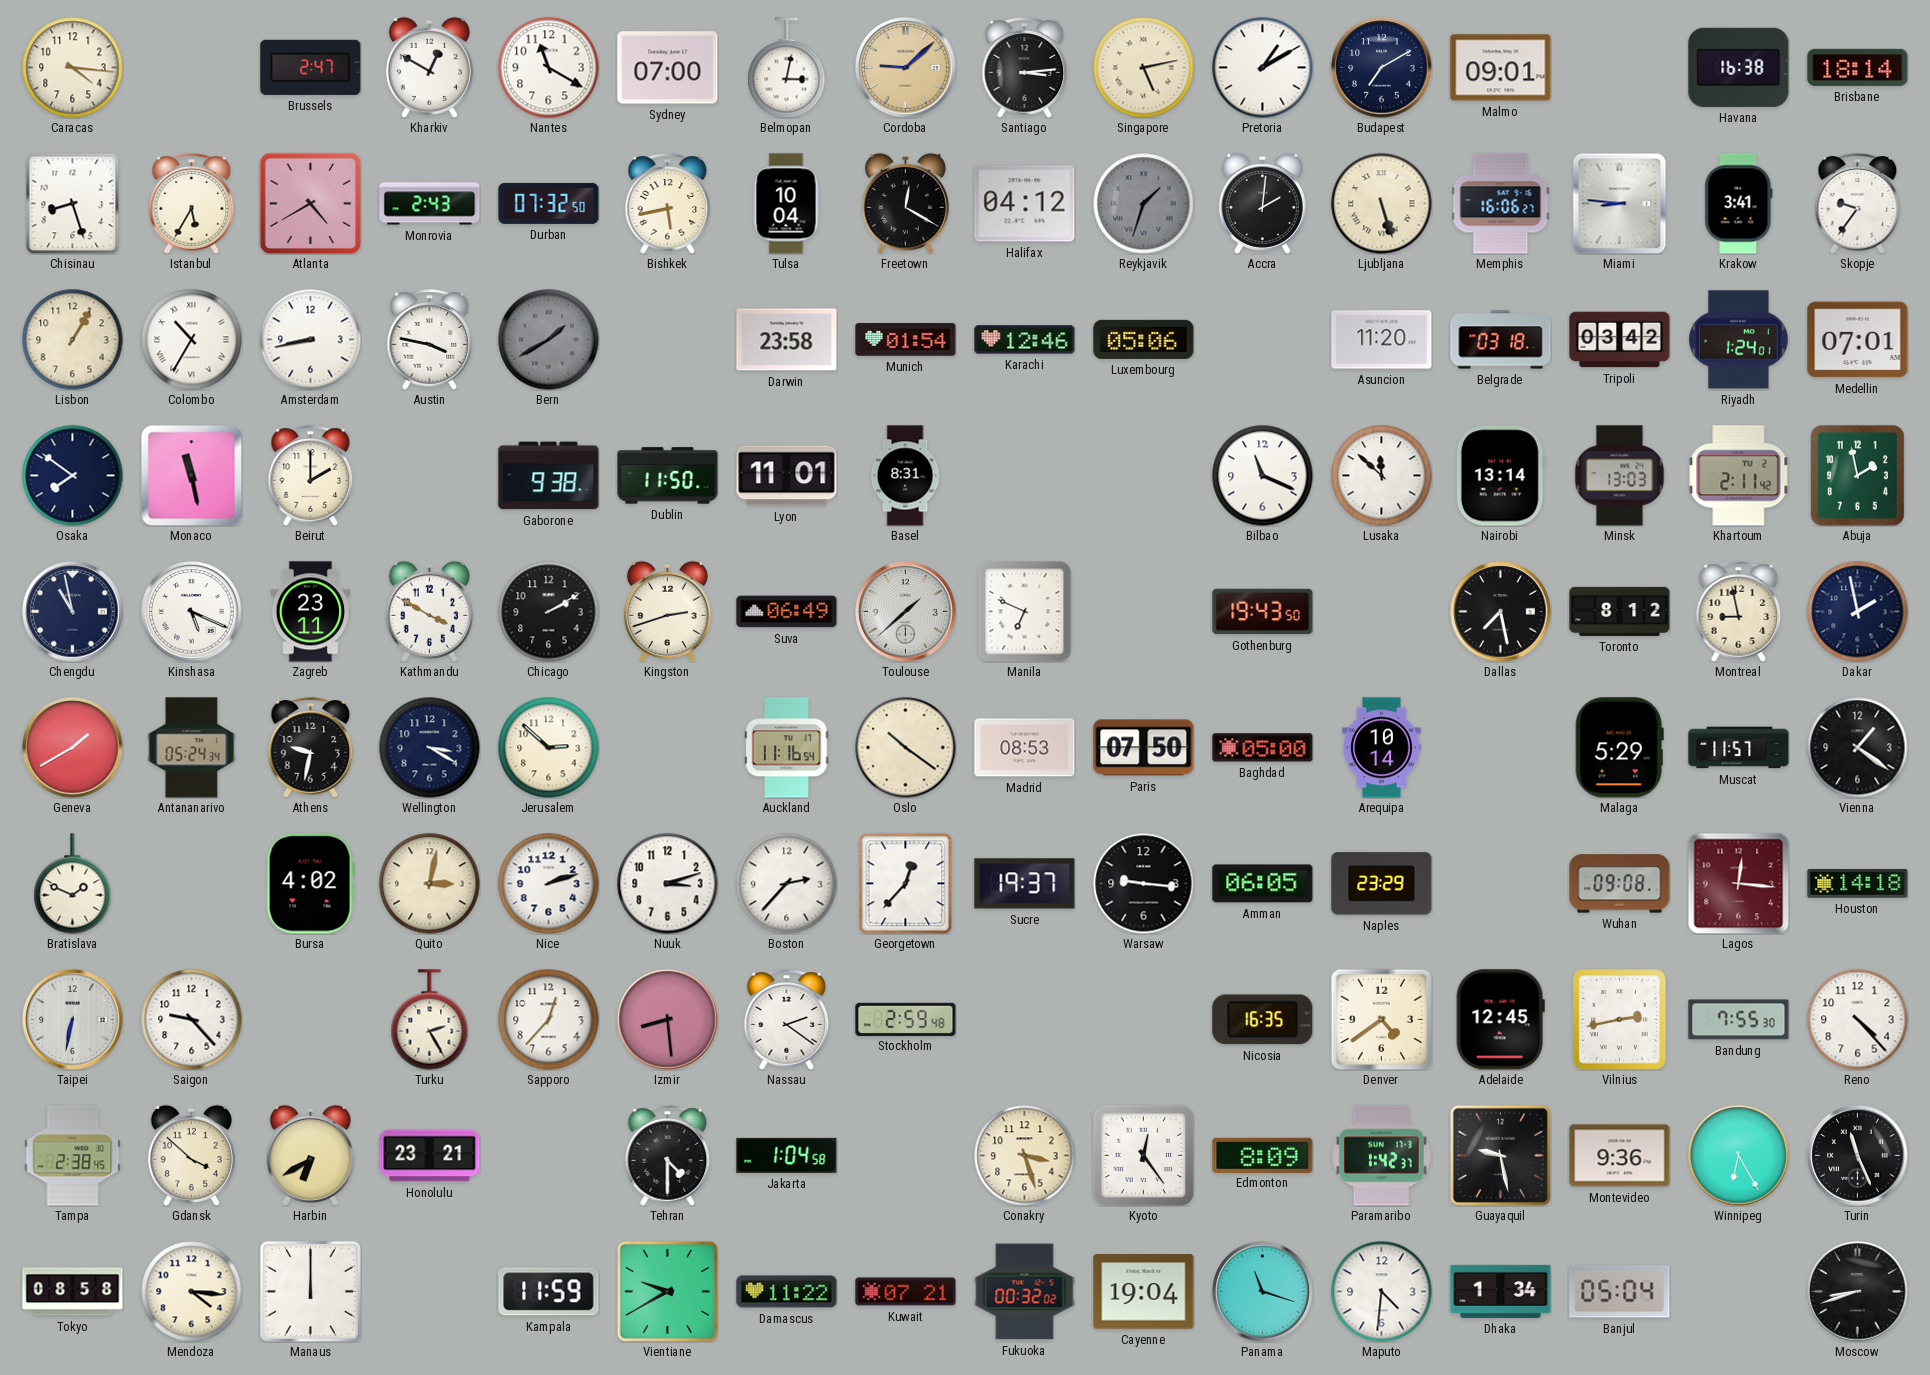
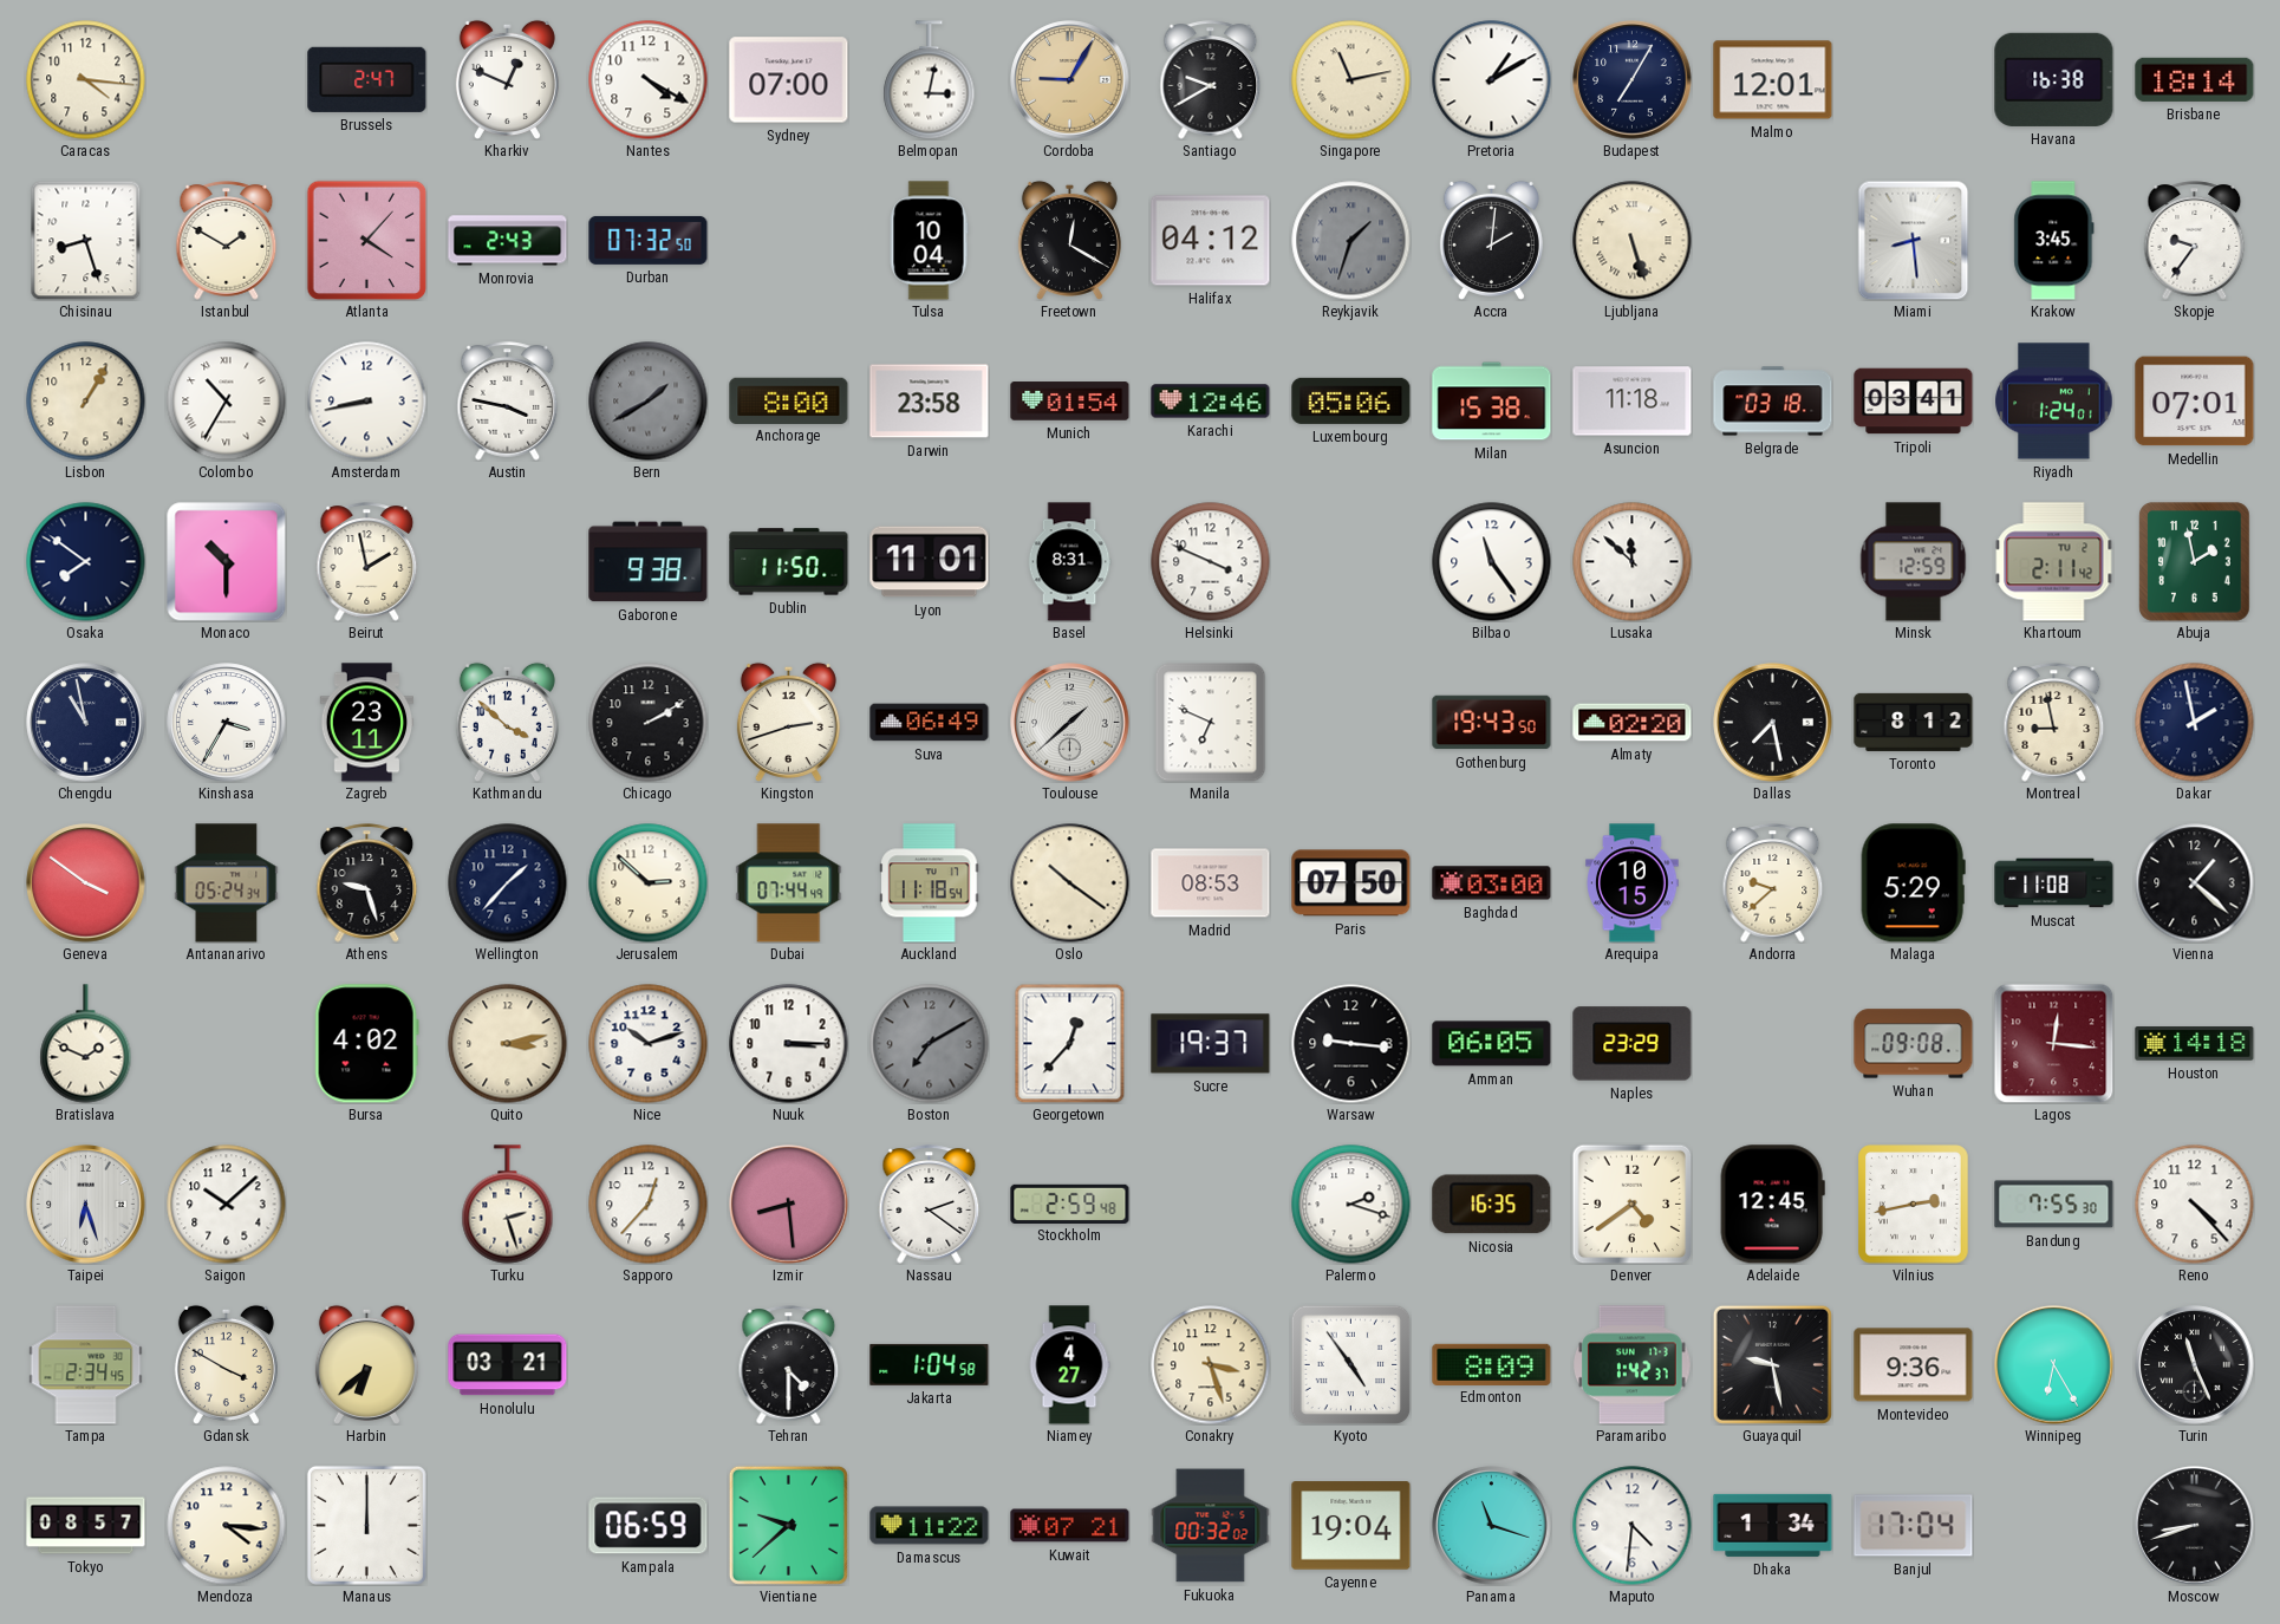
Kharkiv: 12:50 -> 12:49 (507, 79)
Nantes: 11:20 -> 4:20 (649, 80)
Cordoba: 9:08 -> 9:05 (1070, 80)
Santiago: 3:14 -> 9:40 (1211, 80)
Singapore: 5:13 -> 11:13 (1351, 80)
Budapest: 7:10 -> 7:05 (1633, 80)
Malmo: 09:01 -> 12:01 (1773, 80)
Istanbul: 5:35 -> 1:50 (227, 241)
Atlanta: 4:40 -> 4:07 (366, 240)
Bishkek: 5:43 -> none (668, 204)
Memphis: 16:06 -> none (1501, 204)
Miami: 8:46 -> 8:29 (1914, 240)
Krakow: 3:41 -> 3:45 (2054, 241)
Anchorage: none -> 8:00 (789, 400)
Milan: none -> 15:38 (1492, 402)
Asuncion: 11:20 -> 11:18 (1633, 402)
Tripoli: 03:42 -> 03:41 (1914, 402)
Monaco: 11:28 -> 10:30 (226, 561)
Beirut: 2:00 -> 1:58 (367, 562)
Helsinki: none -> 3:49 (1211, 562)
Bilbao: 11:19 -> 11:24 (1492, 562)
Nairobi: 13:14 -> none (1500, 476)
Minsk: 13:03 -> 12:59 (1914, 562)
Kinshasa: 5:19 -> 3:35 (227, 723)
Kathmandu: 3:50 -> 3:52 (507, 722)
Almaty: none -> 02:20 (1633, 723)
Geneva: 1:40 -> 3:51 (86, 883)
Athens: 9:32 -> 9:27 (367, 883)
Wellington: 3:20 -> 1:37 (508, 883)
Dubai: none -> 07:44 (789, 883)
Auckland: 11:16 -> 11:18 (930, 883)
Baghdad: 05:00 -> 03:00 (1492, 883)
Arequipa: 10:14 -> 10:15 (1633, 883)
Andorra: none -> 9:38 (1773, 883)
Muscat: 11:57 -> 11:08 (2054, 883)
Vienna: 1:21 -> 1:22 (2195, 883)
Quito: 3:02 -> 3:13 (508, 1044)
Nice: 2:12 -> 10:12 (649, 1044)
Nuuk: 3:12 -> 3:15 (789, 1044)
Boston: 2:37 -> 7:10 (930, 1044)
Boston dial: white -> grey (930, 1044)
Taipei: 6:32 -> 6:27 (86, 1205)
Saigon: 9:23 -> 10:08 (227, 1205)
Turku: 2:25 -> 2:27 (508, 1205)
Palermo: none -> 2:18 (1351, 1205)
Tampa: 2:38 -> 2:34 (86, 1365)
Gdansk: 3:52 -> 3:50 (226, 1364)
Harbin: 6:40 -> 6:38 (366, 1364)
Honolulu: 23:21 -> 03:21 (508, 1365)
Niamey: none -> 4:27 (1069, 1365)
Kyoto: 12:24 -> 4:54 (1350, 1364)
Tokyo: 08:58 -> 08:57 (86, 1526)
Kampala: 11:59 -> 06:59 (649, 1526)
Vientiane: 9:40 -> 9:38 (788, 1525)
Banjul: 05:04 -> 17:04 (1914, 1526)
